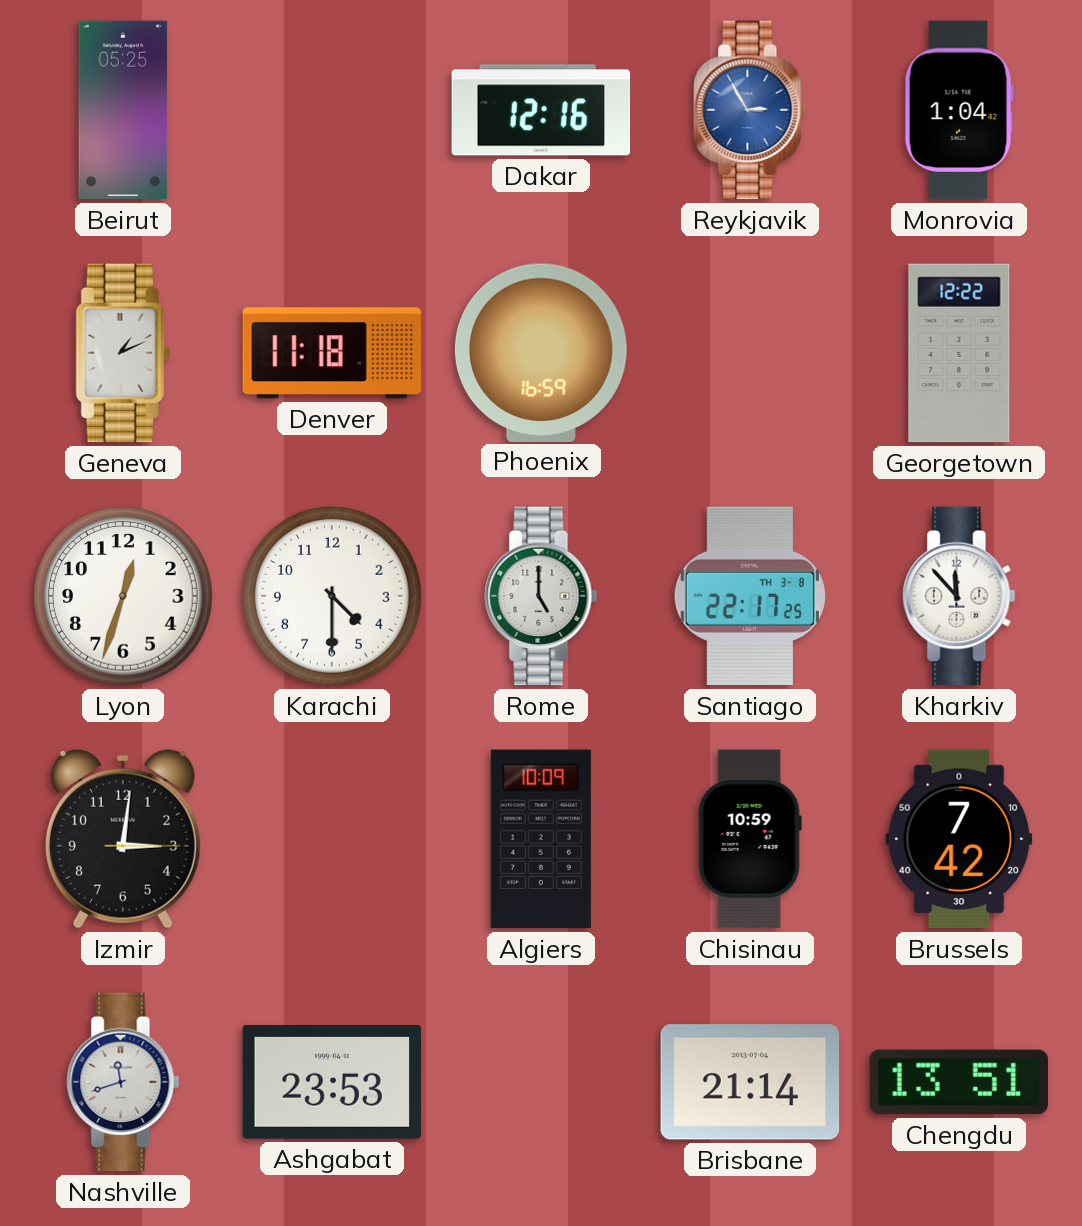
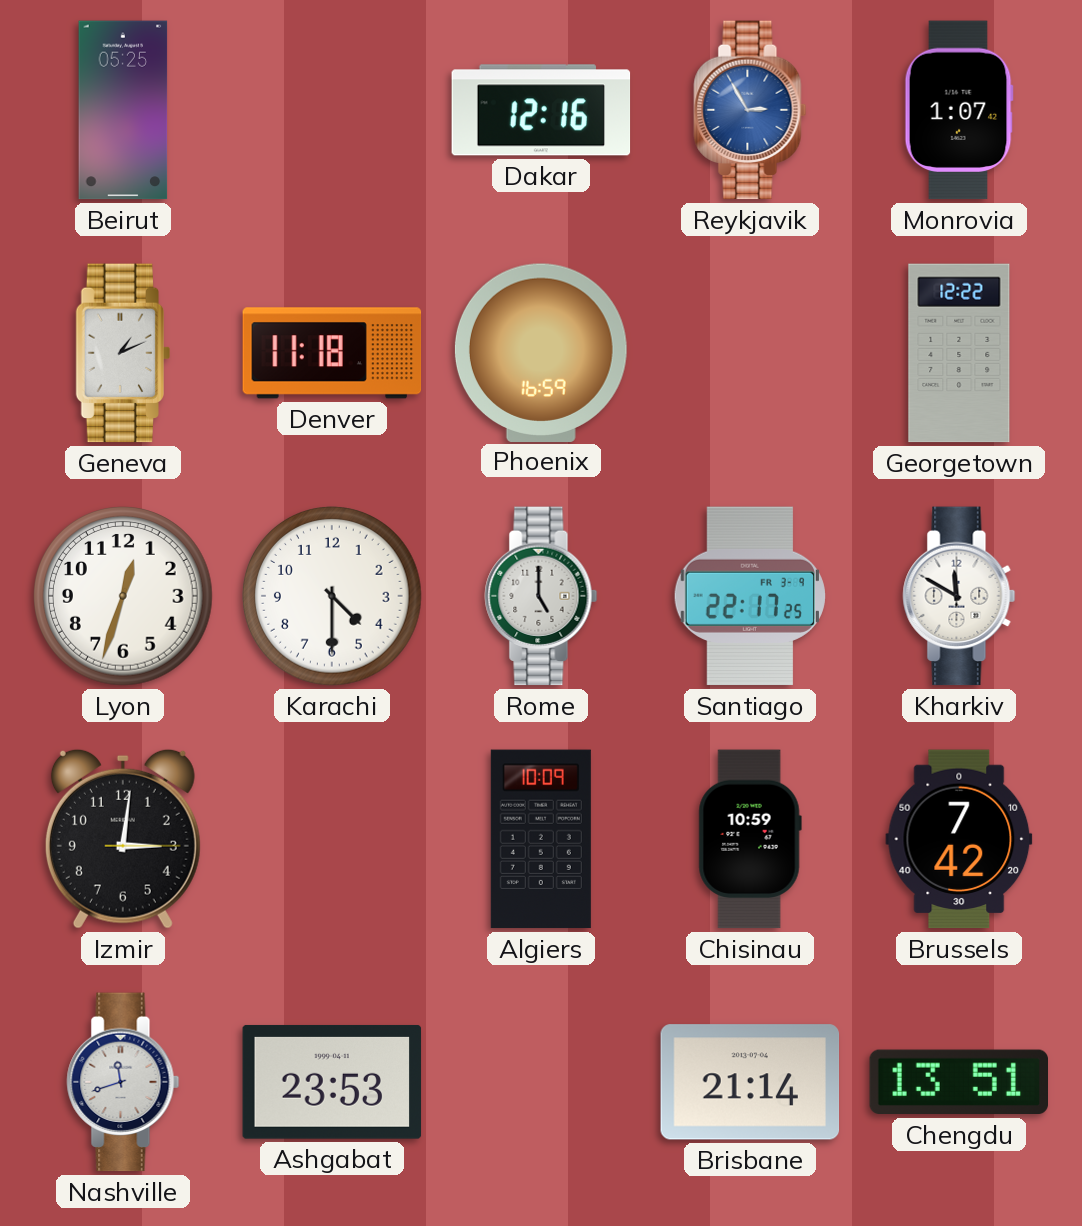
Monrovia: 1:04 -> 1:07 (959, 110)
Santiago date: TH 3-8 -> FR 3-9 (750, 596)
Kharkiv: 11:53 -> 11:50 (959, 596)
